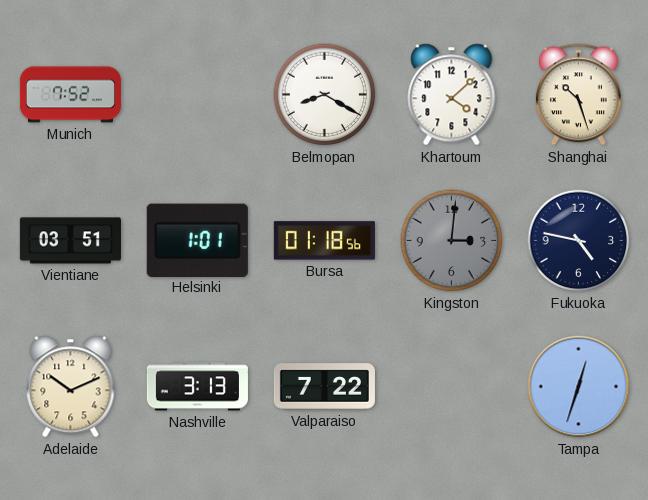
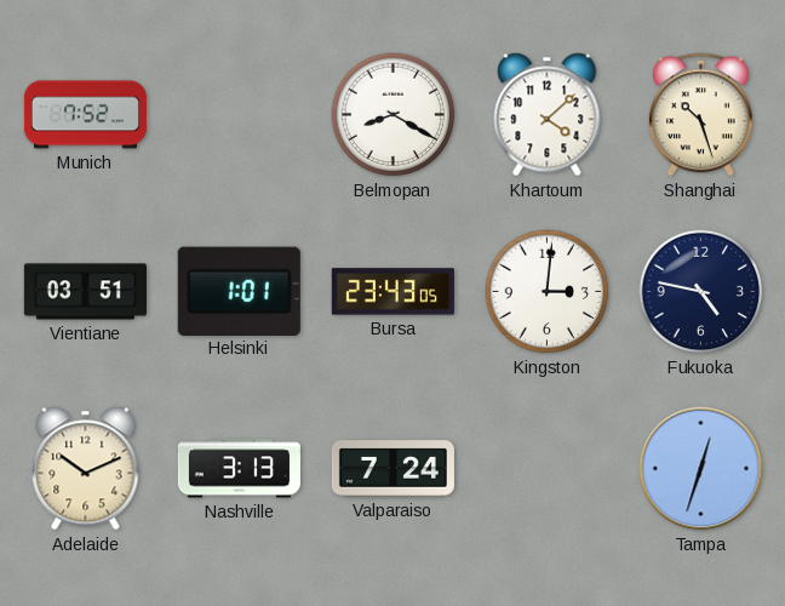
Bursa: 01:18 -> 23:43 (392, 292)
Kingston dial: grey -> white (548, 292)
Valparaiso: 7:22 -> 7:24 (392, 469)
